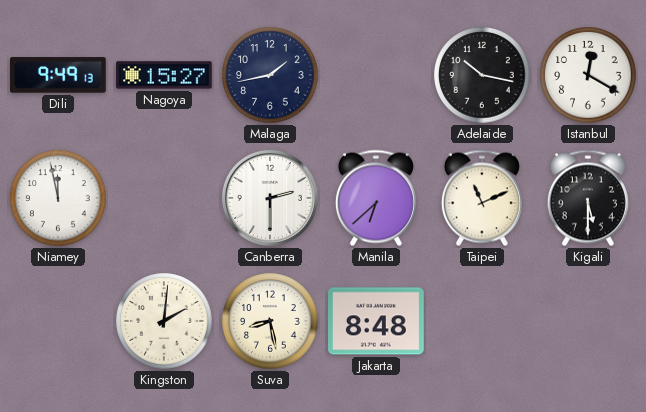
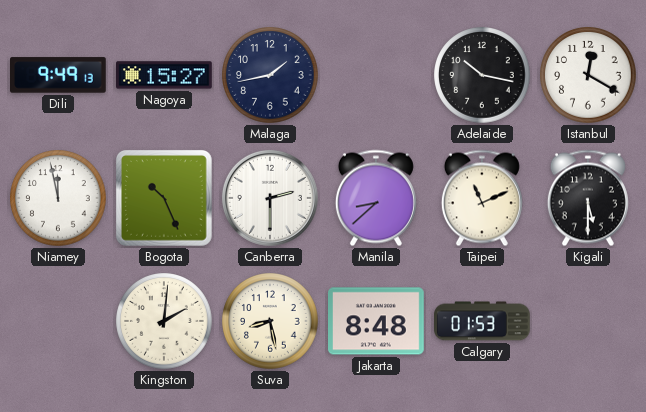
Bogota: none -> 10:26 (164, 198)
Manila: 6:38 -> 8:38 (376, 198)
Calgary: none -> 01:53 (483, 321)
